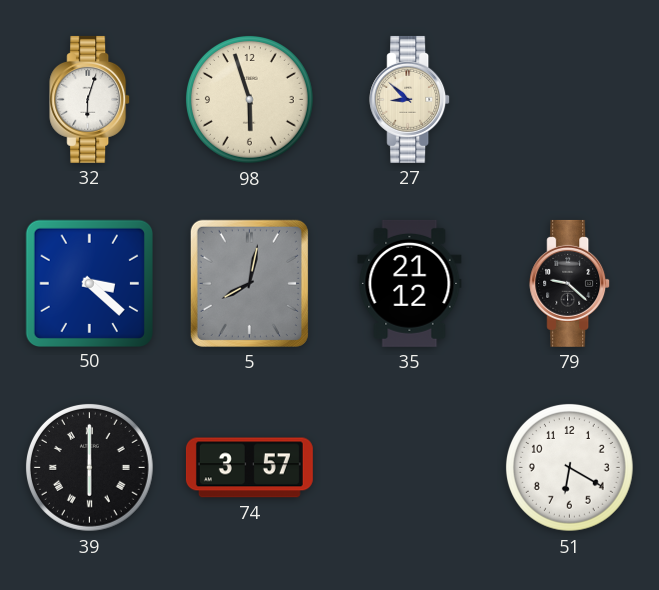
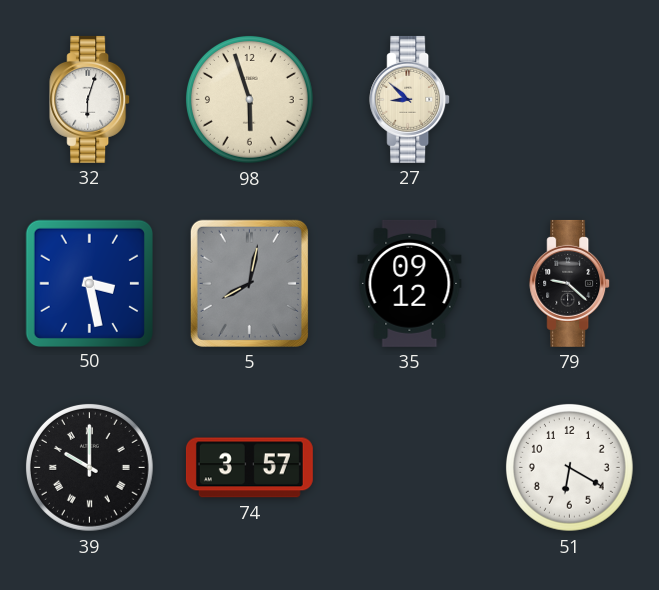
50: 3:22 -> 3:28 (89, 283)
35: 21:12 -> 09:12 (410, 283)
39: 6:00 -> 10:00 (89, 467)
